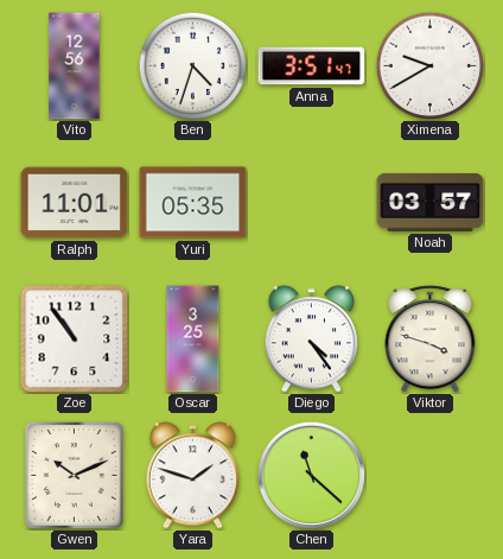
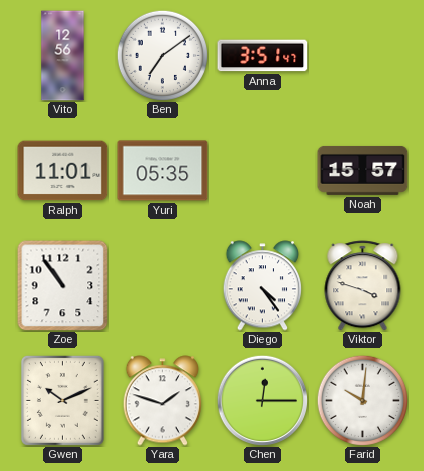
Ben: 4:33 -> 7:09 (162, 55)
Ximena: 9:40 -> none (429, 65)
Noah: 03:57 -> 15:57 (363, 170)
Oscar: 3:25 -> none (193, 339)
Chen: 11:22 -> 12:15 (262, 400)
Farid: none -> 10:01 (362, 400)
